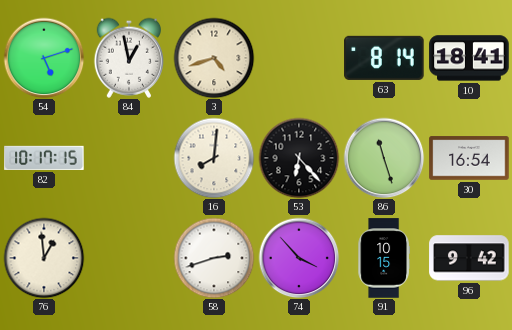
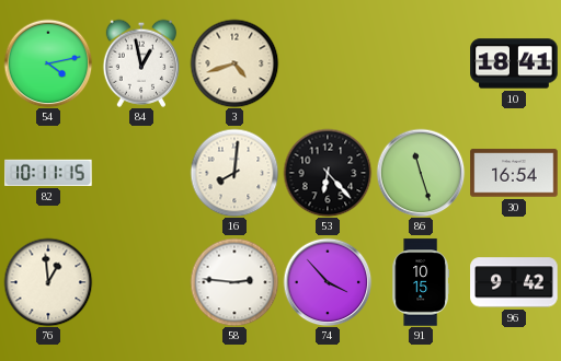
54: 5:12 -> 4:13 (48, 63)
63: 8:14 -> none (384, 58)
82: 10:17 -> 10:11 (48, 173)
58: 2:42 -> 2:46 (234, 282)
